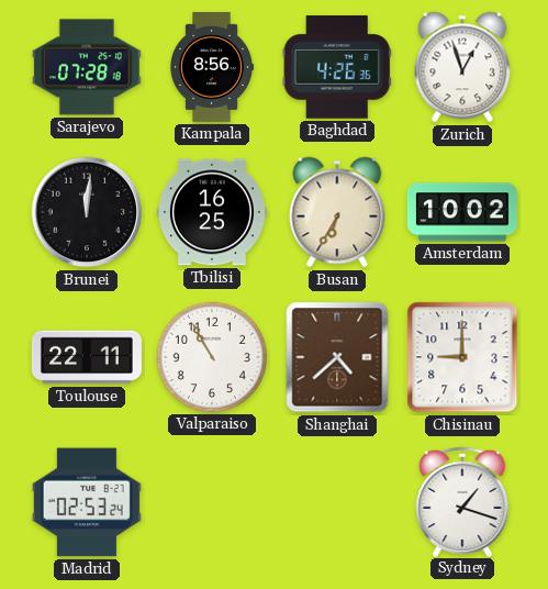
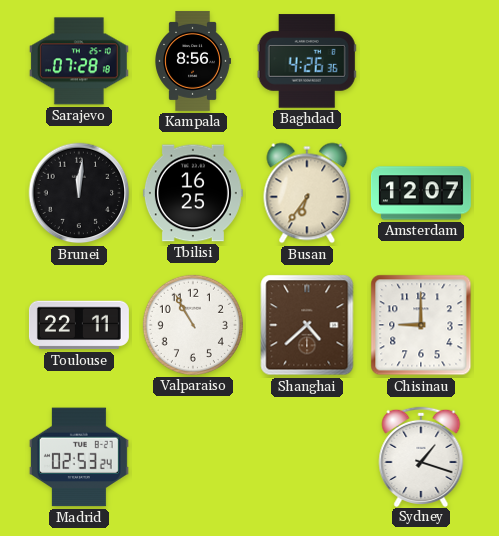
Zurich: 12:57 -> none (462, 67)
Busan: 6:35 -> 6:36 (307, 193)
Amsterdam: 10:02 -> 12:07 (421, 193)
